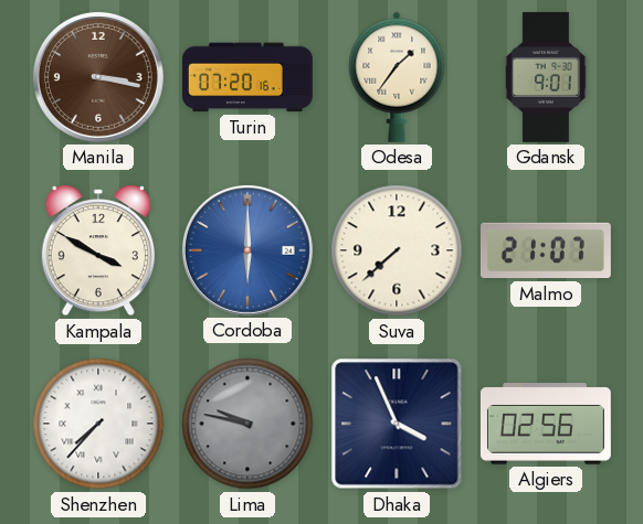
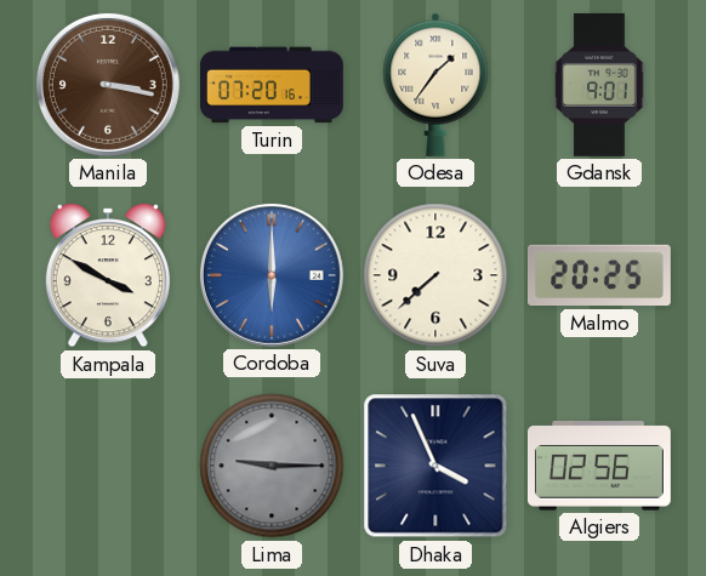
Malmo: 21:07 -> 20:25 (599, 275)
Shenzhen: 7:37 -> none (98, 424)
Lima: 9:47 -> 9:15 (272, 466)
